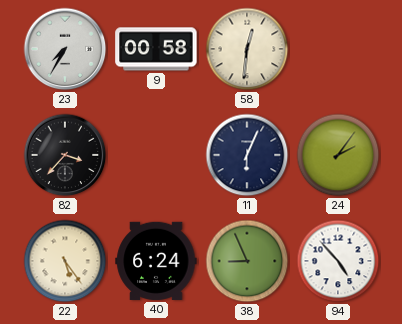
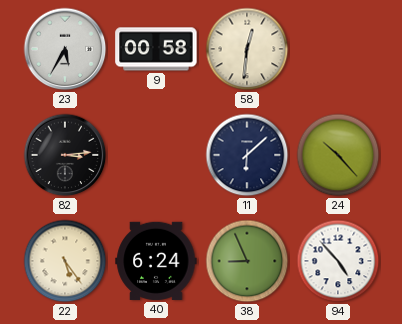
23: 7:35 -> 5:35 (65, 49)
82: 3:37 -> 3:14 (65, 155)
11: 6:04 -> 6:08 (247, 155)
24: 2:06 -> 10:23 (338, 155)
